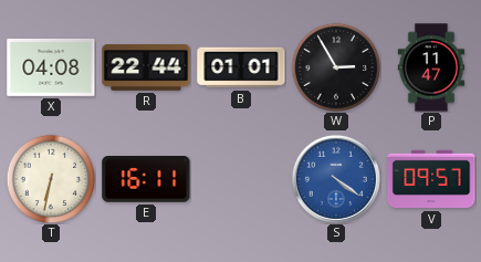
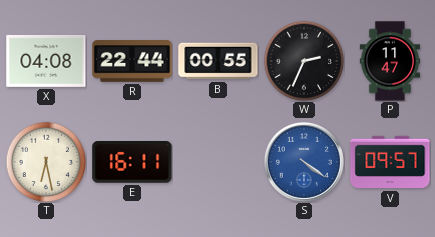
B: 01:01 -> 00:55 (218, 61)
W: 2:55 -> 2:34 (304, 61)
T: 6:32 -> 6:28 (46, 162)
